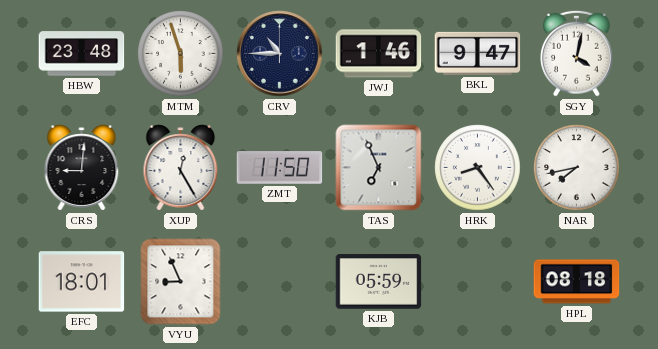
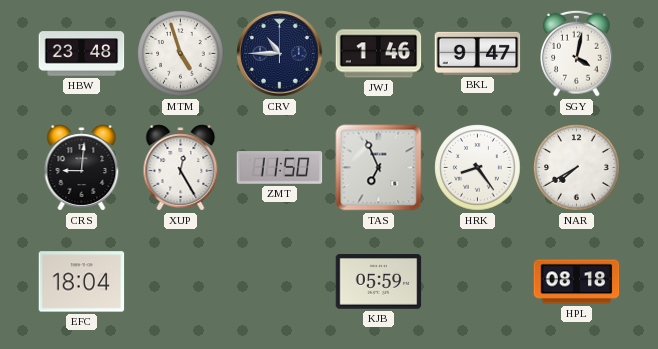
MTM: 5:57 -> 4:57 (181, 54)
NAR: 7:43 -> 7:40 (577, 168)
EFC: 18:01 -> 18:04 (82, 282)
VYU: 8:56 -> none (181, 282)
